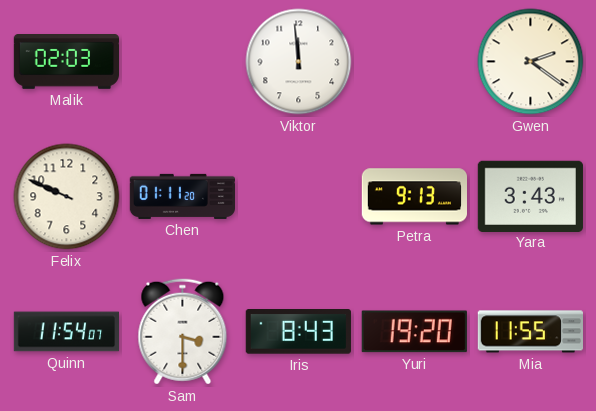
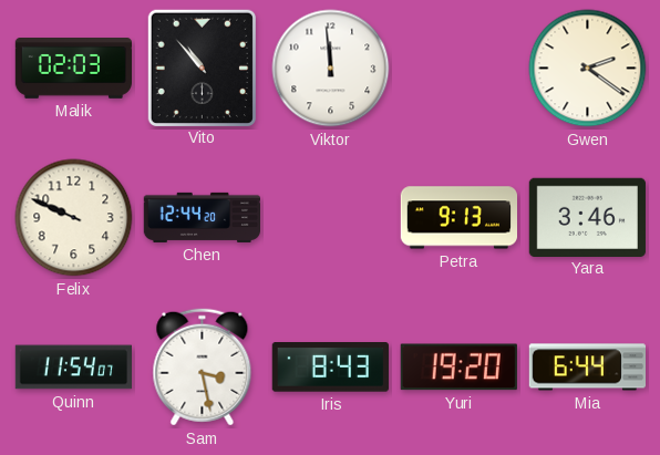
Vito: none -> 10:53 (202, 68)
Chen: 01:11 -> 12:44 (202, 217)
Yara: 3:43 -> 3:46 (587, 217)
Sam: 3:30 -> 3:28 (203, 368)
Mia: 11:55 -> 6:44 (587, 368)
